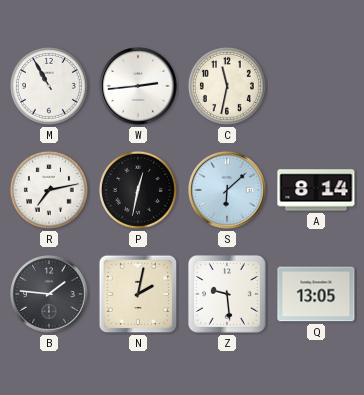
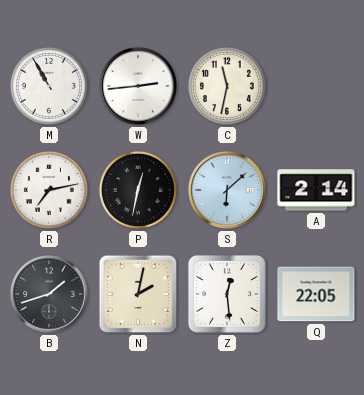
A: 8:14 -> 2:14 (316, 190)
B: 1:46 -> 1:42 (49, 294)
Z: 9:29 -> 12:29 (227, 294)
Q: 13:05 -> 22:05 (316, 294)
